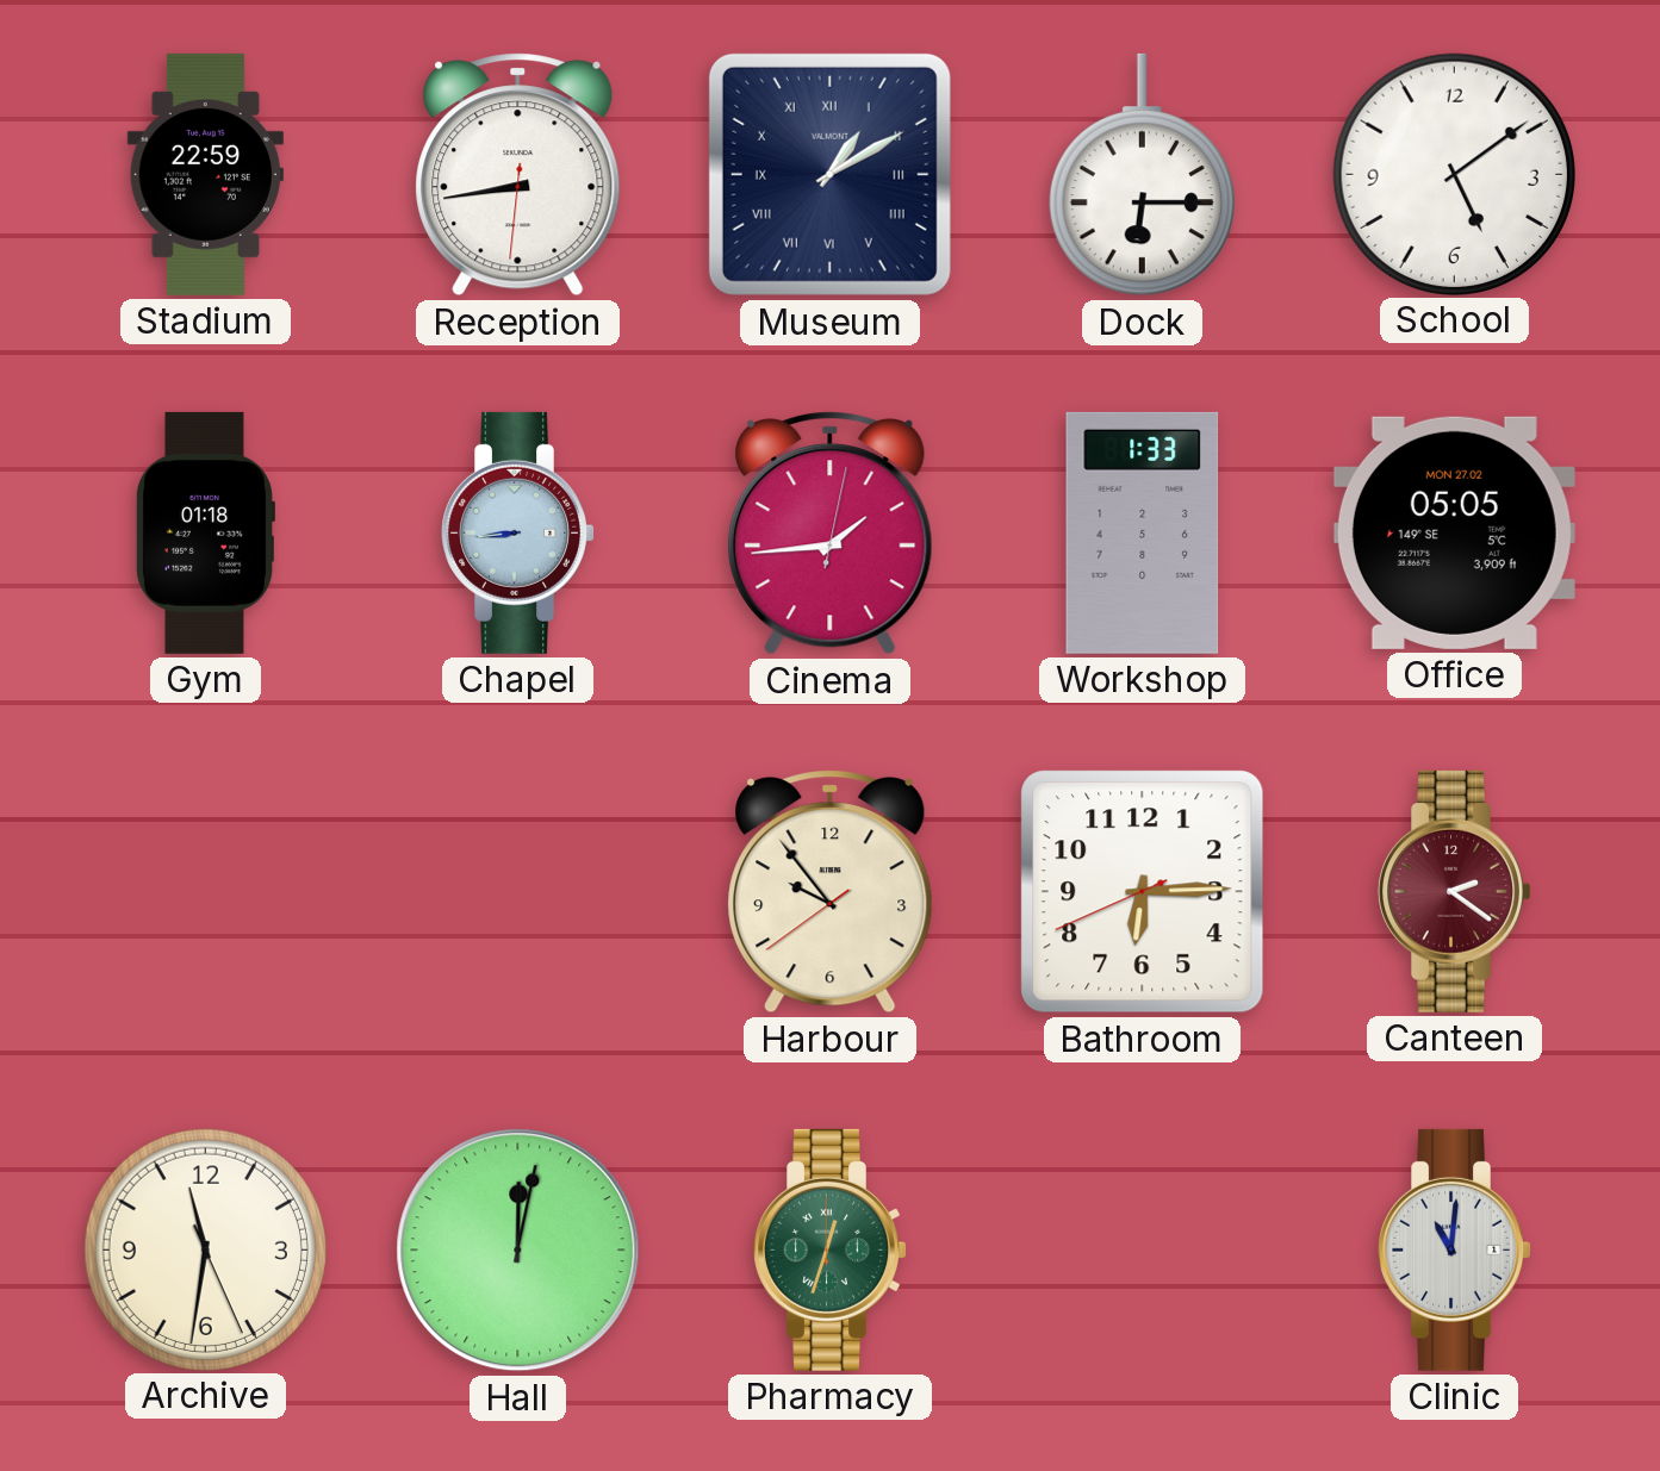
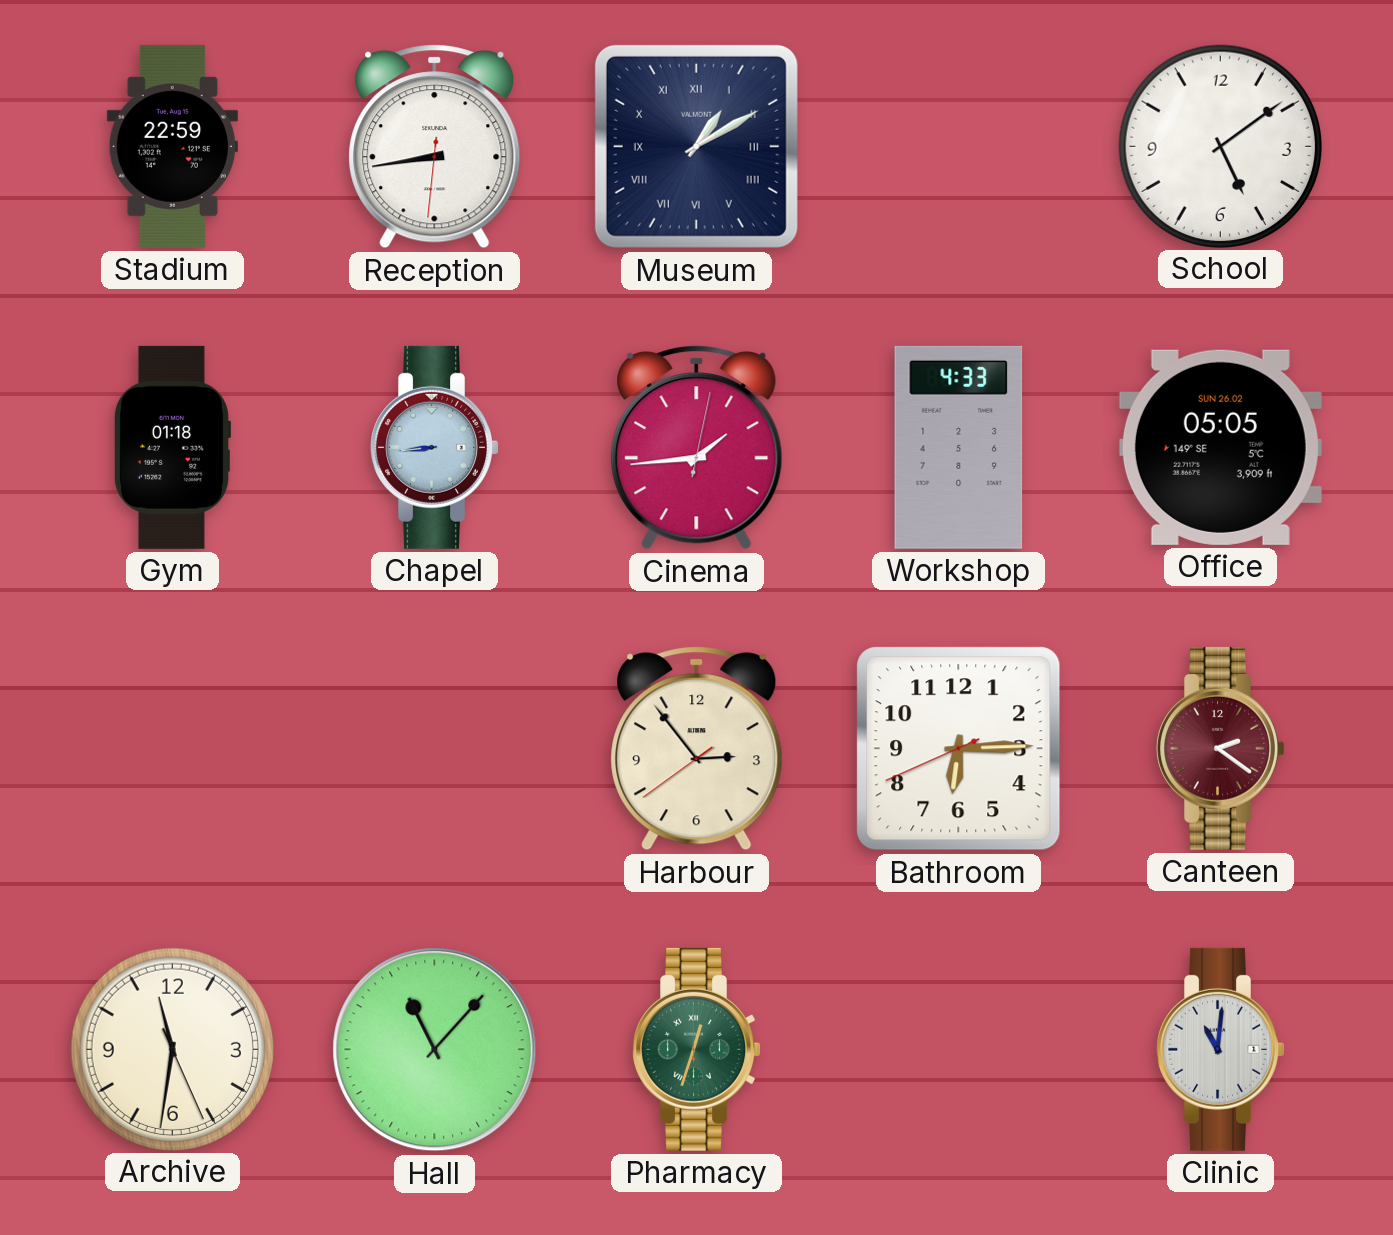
Dock: 6:15 -> none (1142, 175)
Workshop: 1:33 -> 4:33 (959, 447)
Office date: MON 27.02 -> SUN 26.02 (1220, 447)
Harbour: 9:53 -> 2:53 (697, 749)
Hall: 12:02 -> 11:07 (435, 1050)
